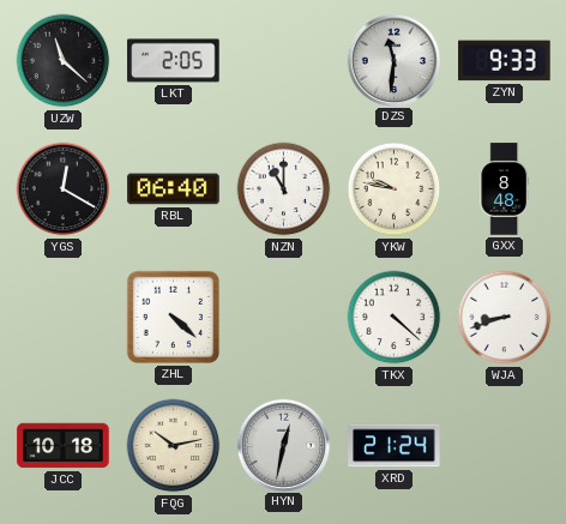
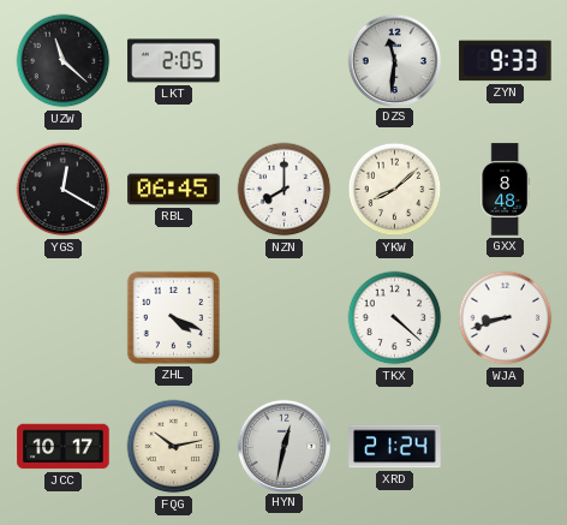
RBL: 06:40 -> 06:45 (174, 190)
NZN: 11:00 -> 8:00 (285, 190)
YKW: 9:47 -> 8:08 (395, 190)
ZHL: 4:22 -> 4:19 (173, 317)
JCC: 10:18 -> 10:17 (64, 447)
